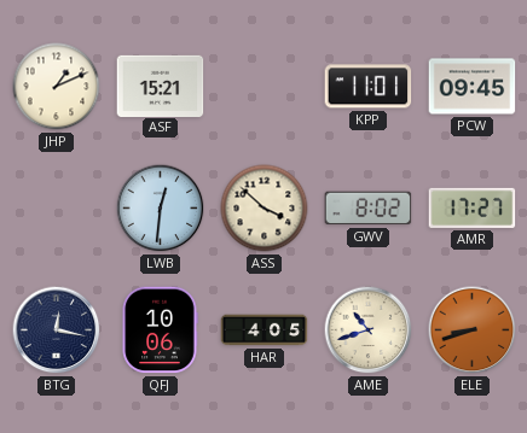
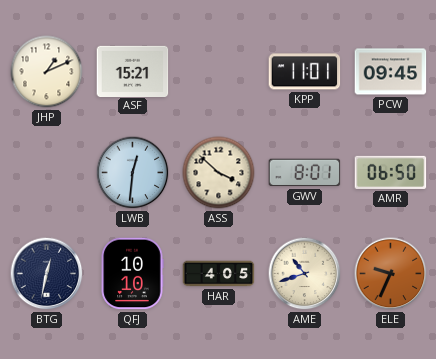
GWV: 8:02 -> 8:01 (305, 173)
AMR: 17:27 -> 06:50 (391, 172)
BTG: 12:17 -> 12:32 (47, 274)
QFJ: 10:06 -> 10:10 (132, 274)
ELE: 8:42 -> 9:34 (391, 274)
